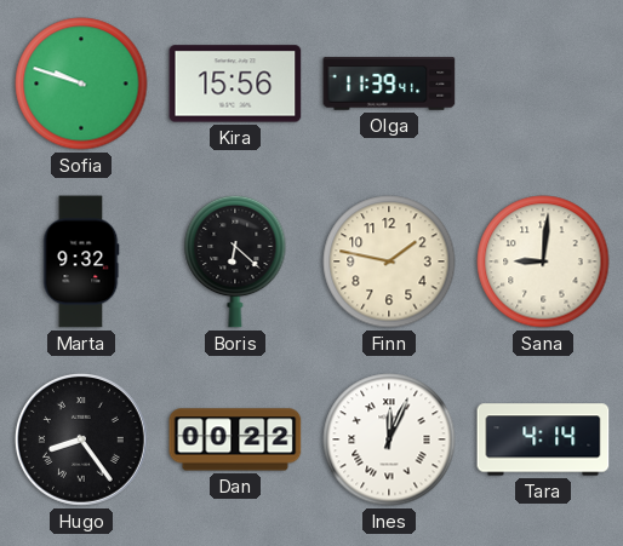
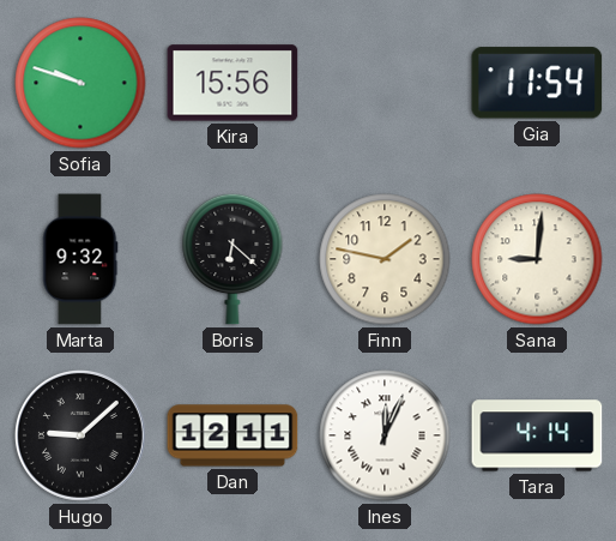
Olga: 11:39 -> none (389, 84)
Gia: none -> 11:54 (537, 83)
Hugo: 8:24 -> 9:08 (80, 435)
Dan: 00:22 -> 12:11 (232, 435)
